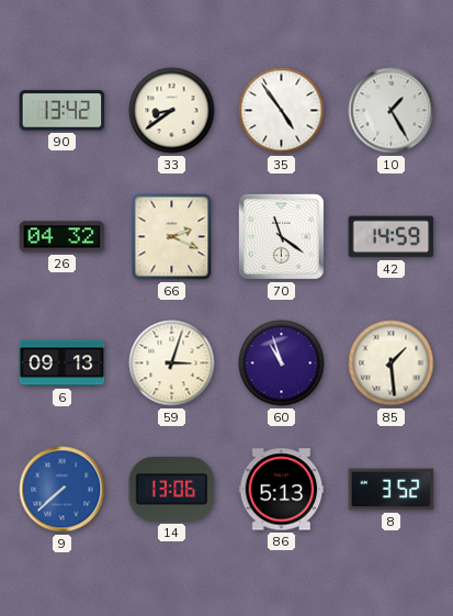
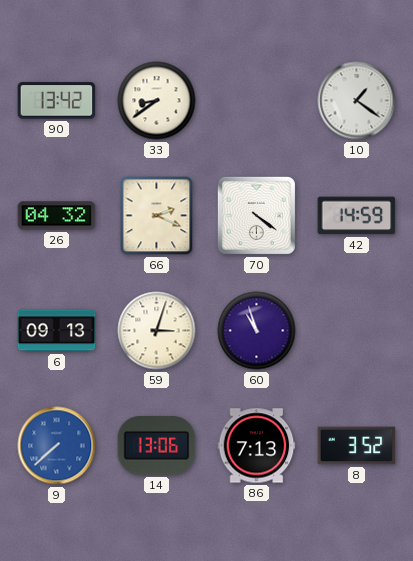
35: 4:54 -> none (282, 111)
10: 1:25 -> 1:21 (357, 101)
70: 11:21 -> 4:21 (256, 215)
85: 1:29 -> none (392, 363)
86: 5:13 -> 7:13 (257, 446)
